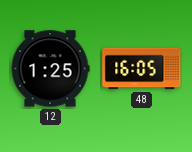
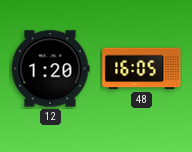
12: 1:25 -> 1:20 (50, 69)
